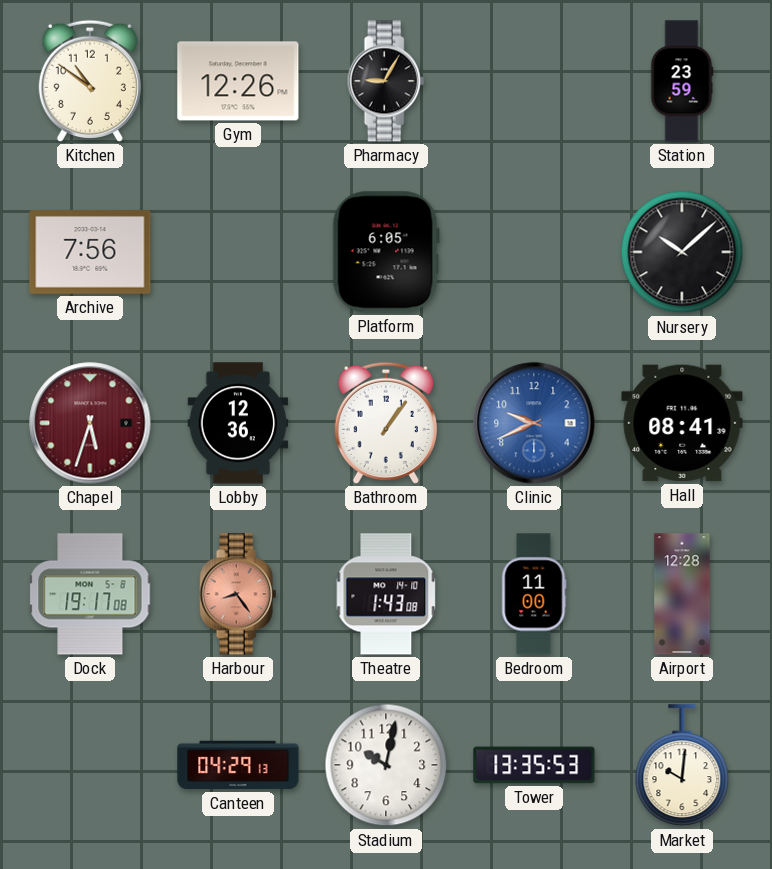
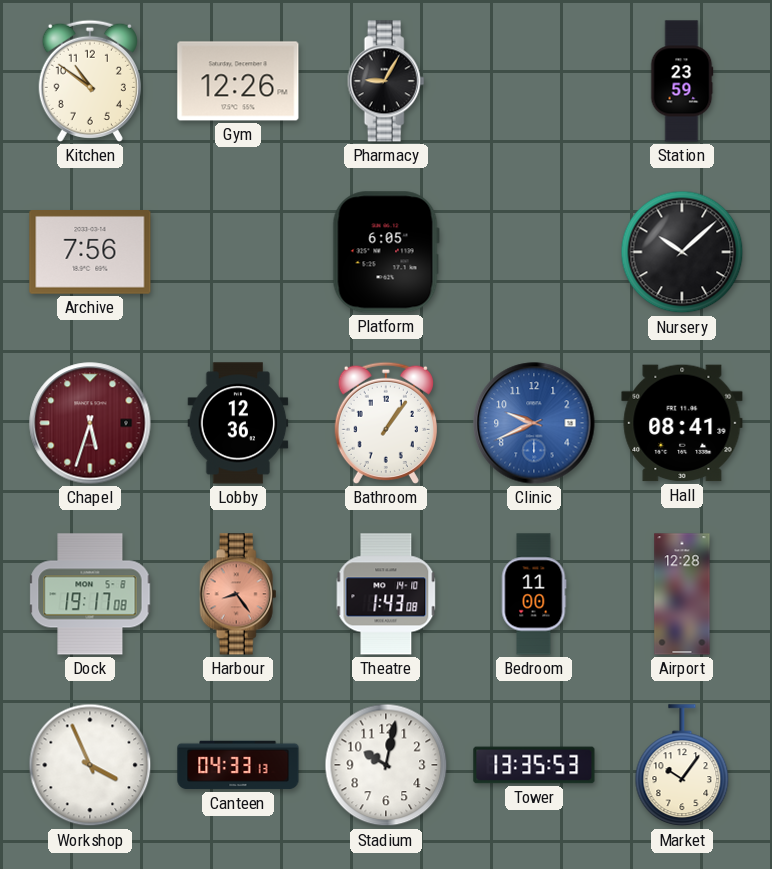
Workshop: none -> 3:56 (90, 765)
Canteen: 04:29 -> 04:33 (238, 765)
Market: 10:01 -> 10:06 (682, 766)
